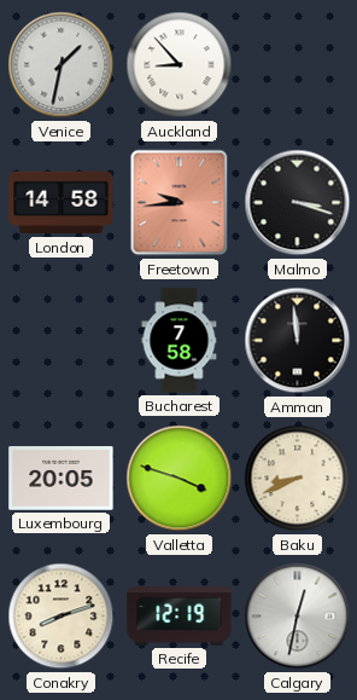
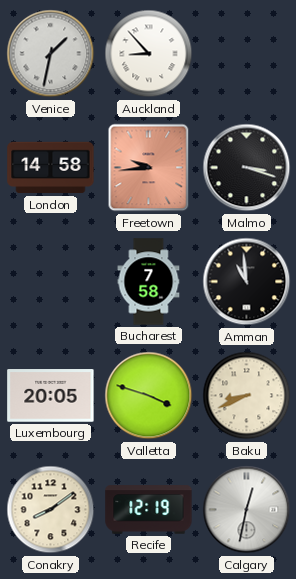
Amman: 11:59 -> 10:59 (247, 282)
Conakry: 8:12 -> 8:09 (51, 510)
